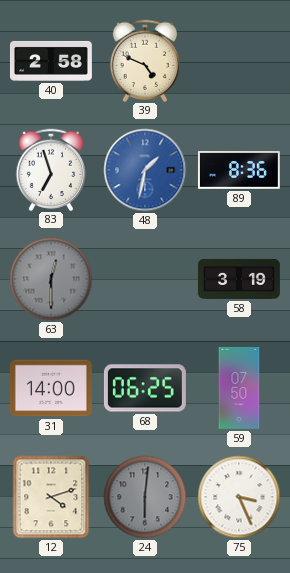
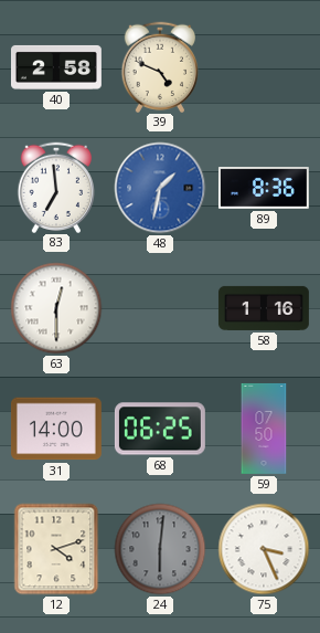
83: 6:57 -> 6:59 (55, 187)
63 dial: grey -> white (56, 308)
58: 3:19 -> 1:16 (264, 308)
